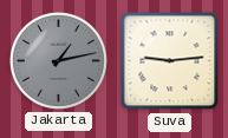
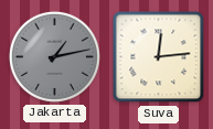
Suva: 9:14 -> 12:14 (159, 57)
